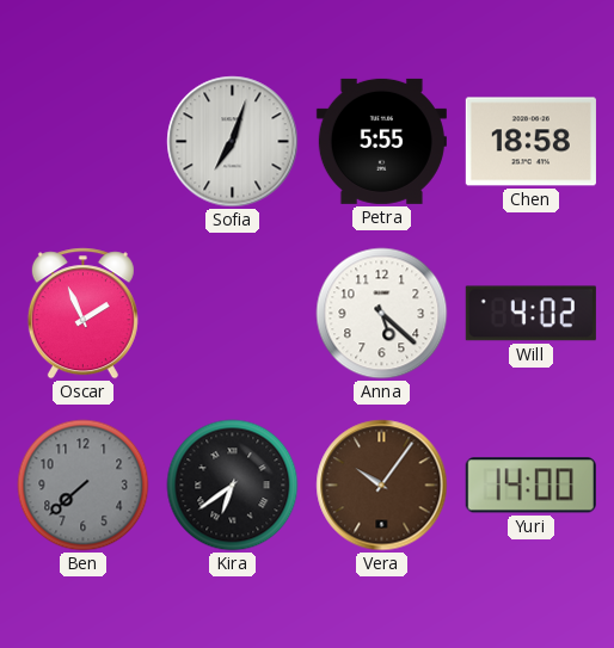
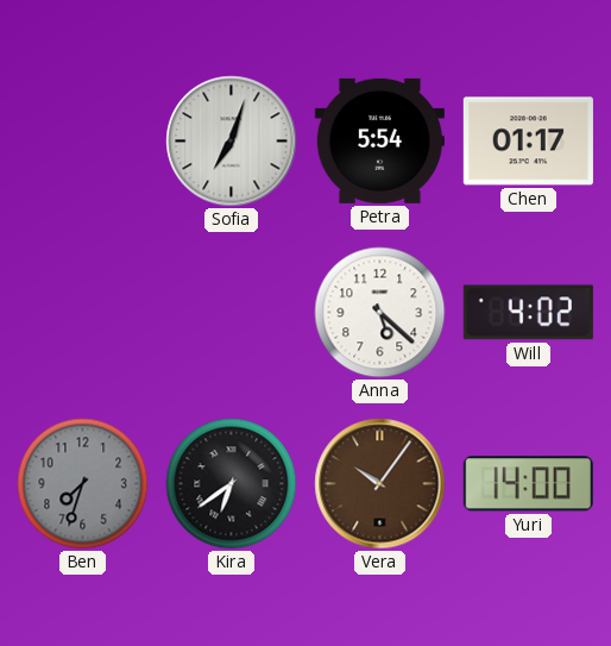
Petra: 5:55 -> 5:54 (379, 140)
Chen: 18:58 -> 01:17 (528, 142)
Oscar: 1:56 -> none (82, 314)
Ben: 7:38 -> 7:33 (83, 484)
